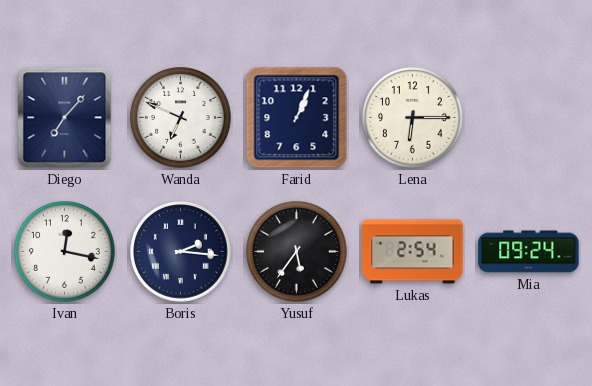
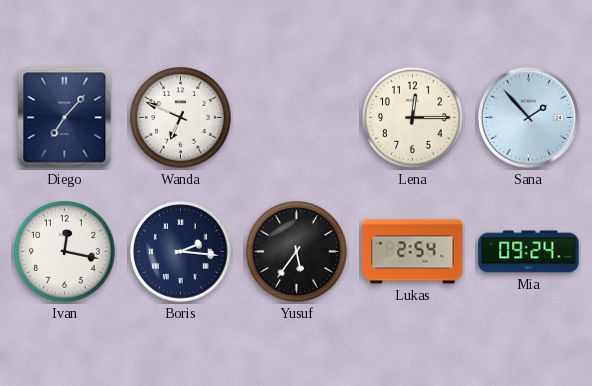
Farid: 1:04 -> none (297, 118)
Lena: 6:15 -> 12:15 (413, 118)
Sana: none -> 1:53 (528, 117)
